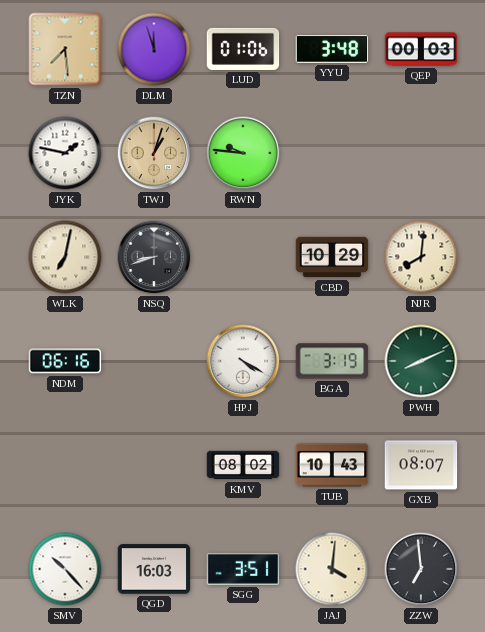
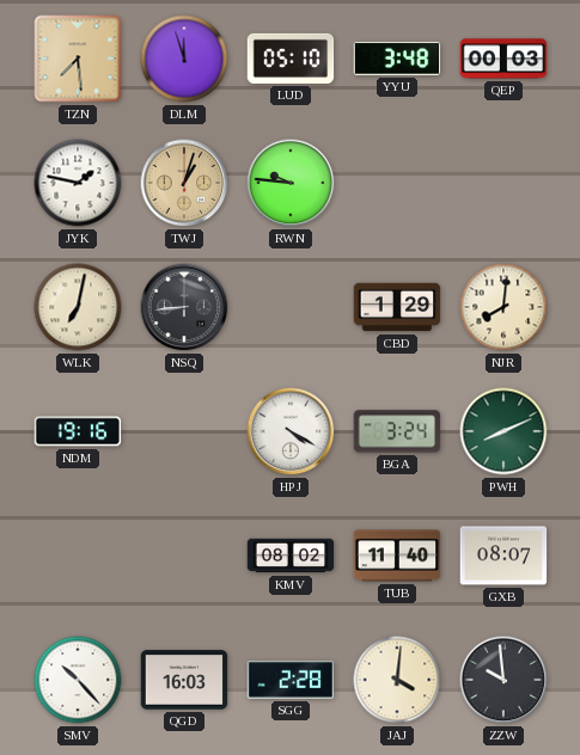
LUD: 01:06 -> 05:10 (291, 59)
NSQ: 8:42 -> 8:44 (184, 307)
CBD: 10:29 -> 1:29 (397, 307)
NDM: 06:16 -> 19:16 (78, 431)
BGA: 3:19 -> 3:24 (397, 431)
TUB: 10:43 -> 11:40 (397, 555)
SGG: 3:51 -> 2:28 (291, 680)
ZZW: 6:59 -> 9:59 (503, 680)
